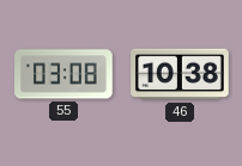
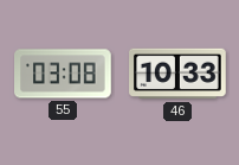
46: 10:38 -> 10:33 (179, 74)
